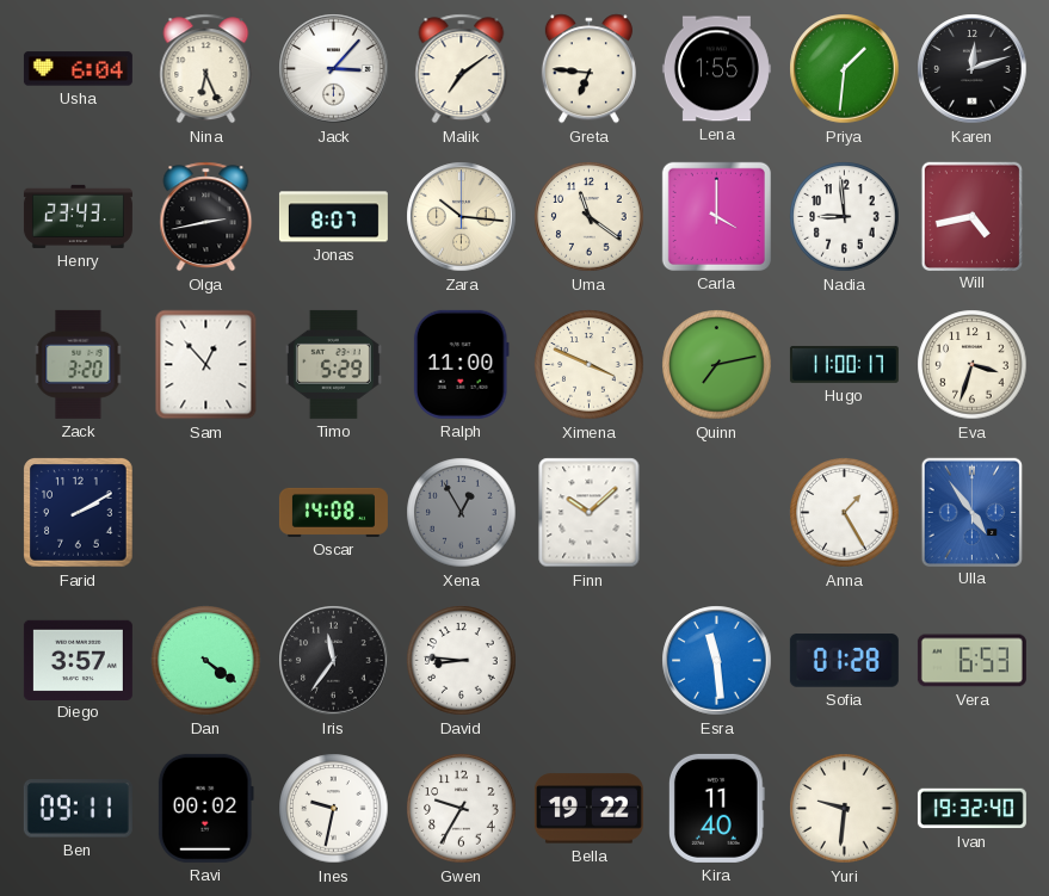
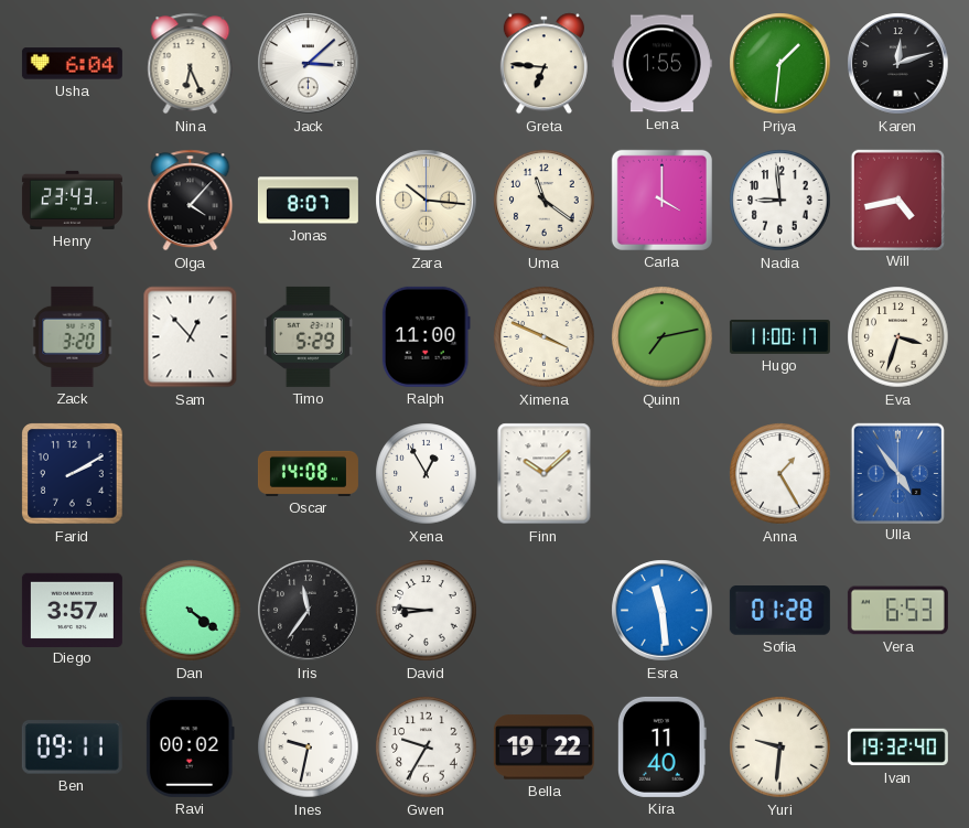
Jack: 3:07 -> 3:08 (309, 64)
Malik: 7:09 -> none (462, 69)
Olga: 2:43 -> 4:07 (191, 201)
Xena dial: grey -> white (427, 474)
